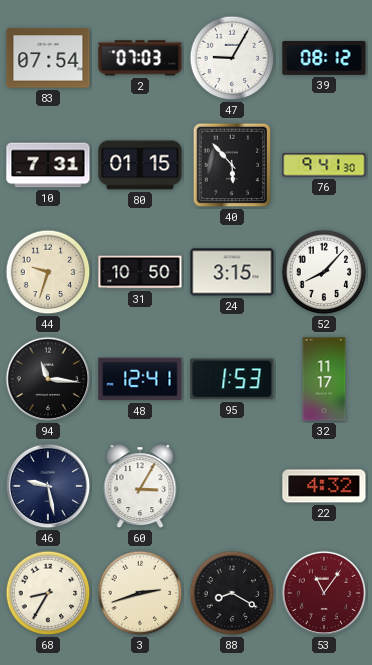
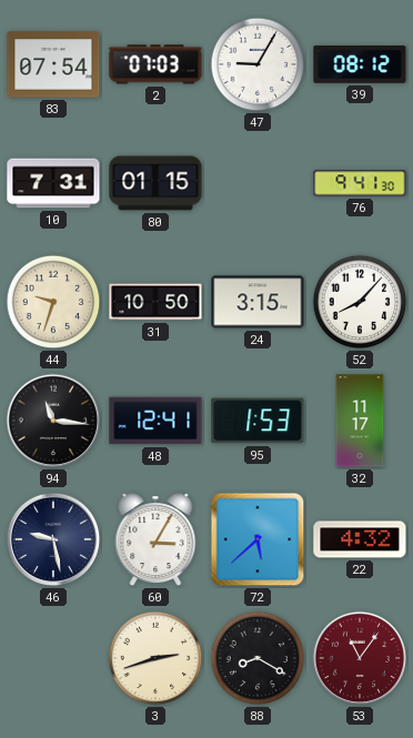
40: 5:53 -> none (232, 165)
72: none -> 5:38 (258, 539)
68: 8:35 -> none (48, 593)
